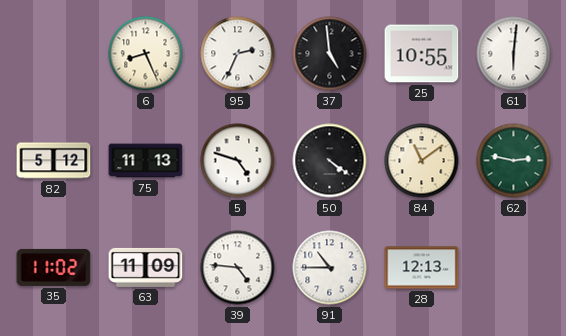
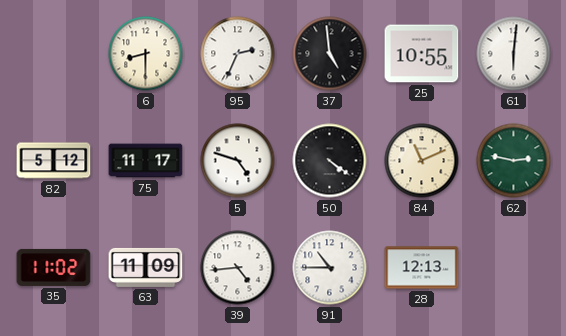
6: 8:26 -> 8:30 (146, 54)
75: 11:13 -> 11:17 (146, 161)
84: 11:09 -> 11:11 (422, 161)
39: 4:46 -> 4:44 (238, 268)
